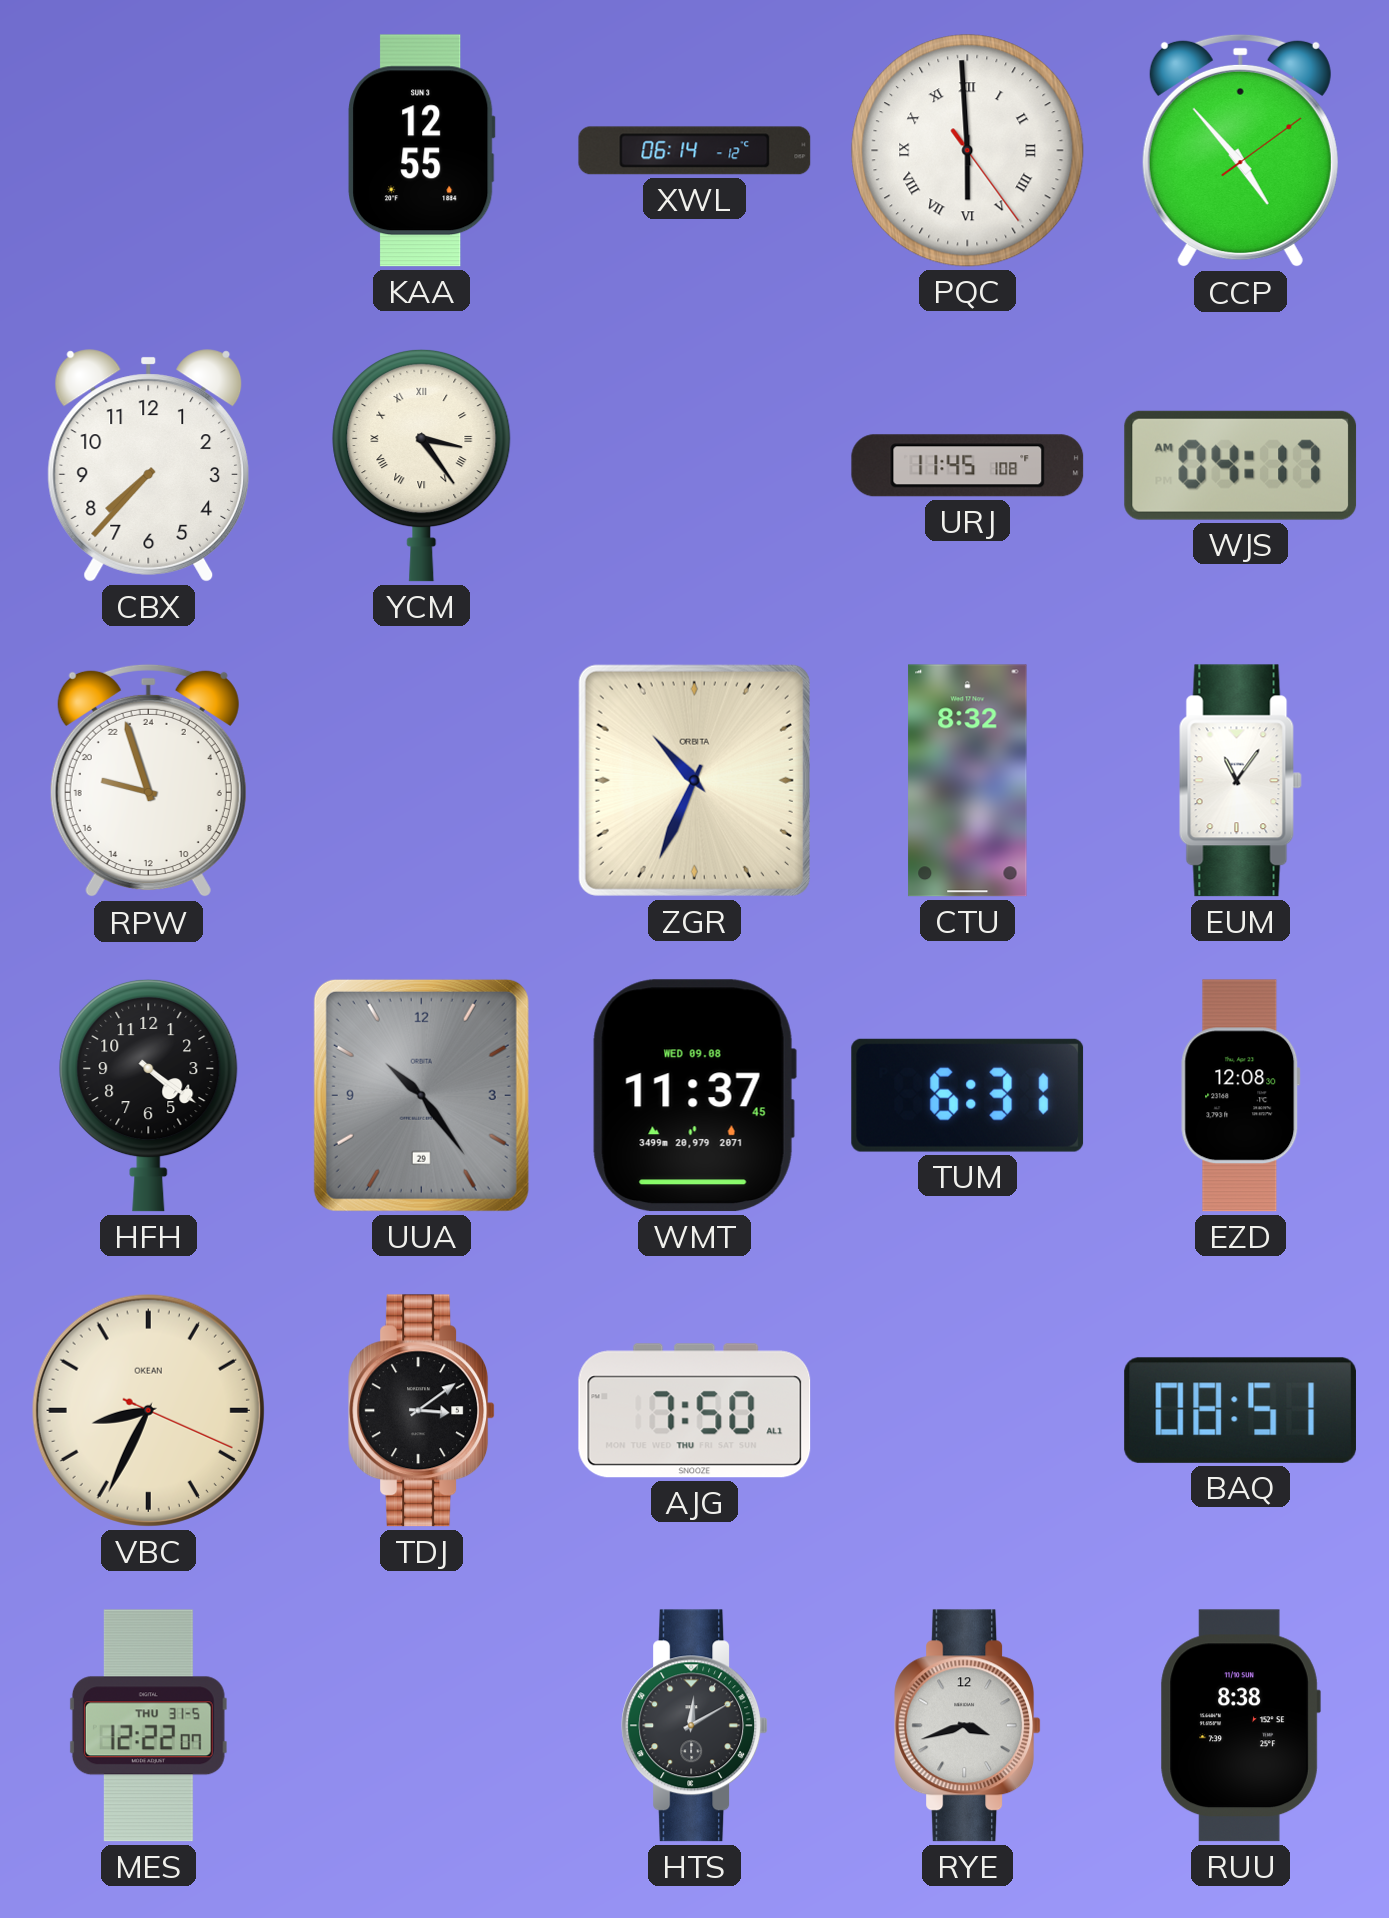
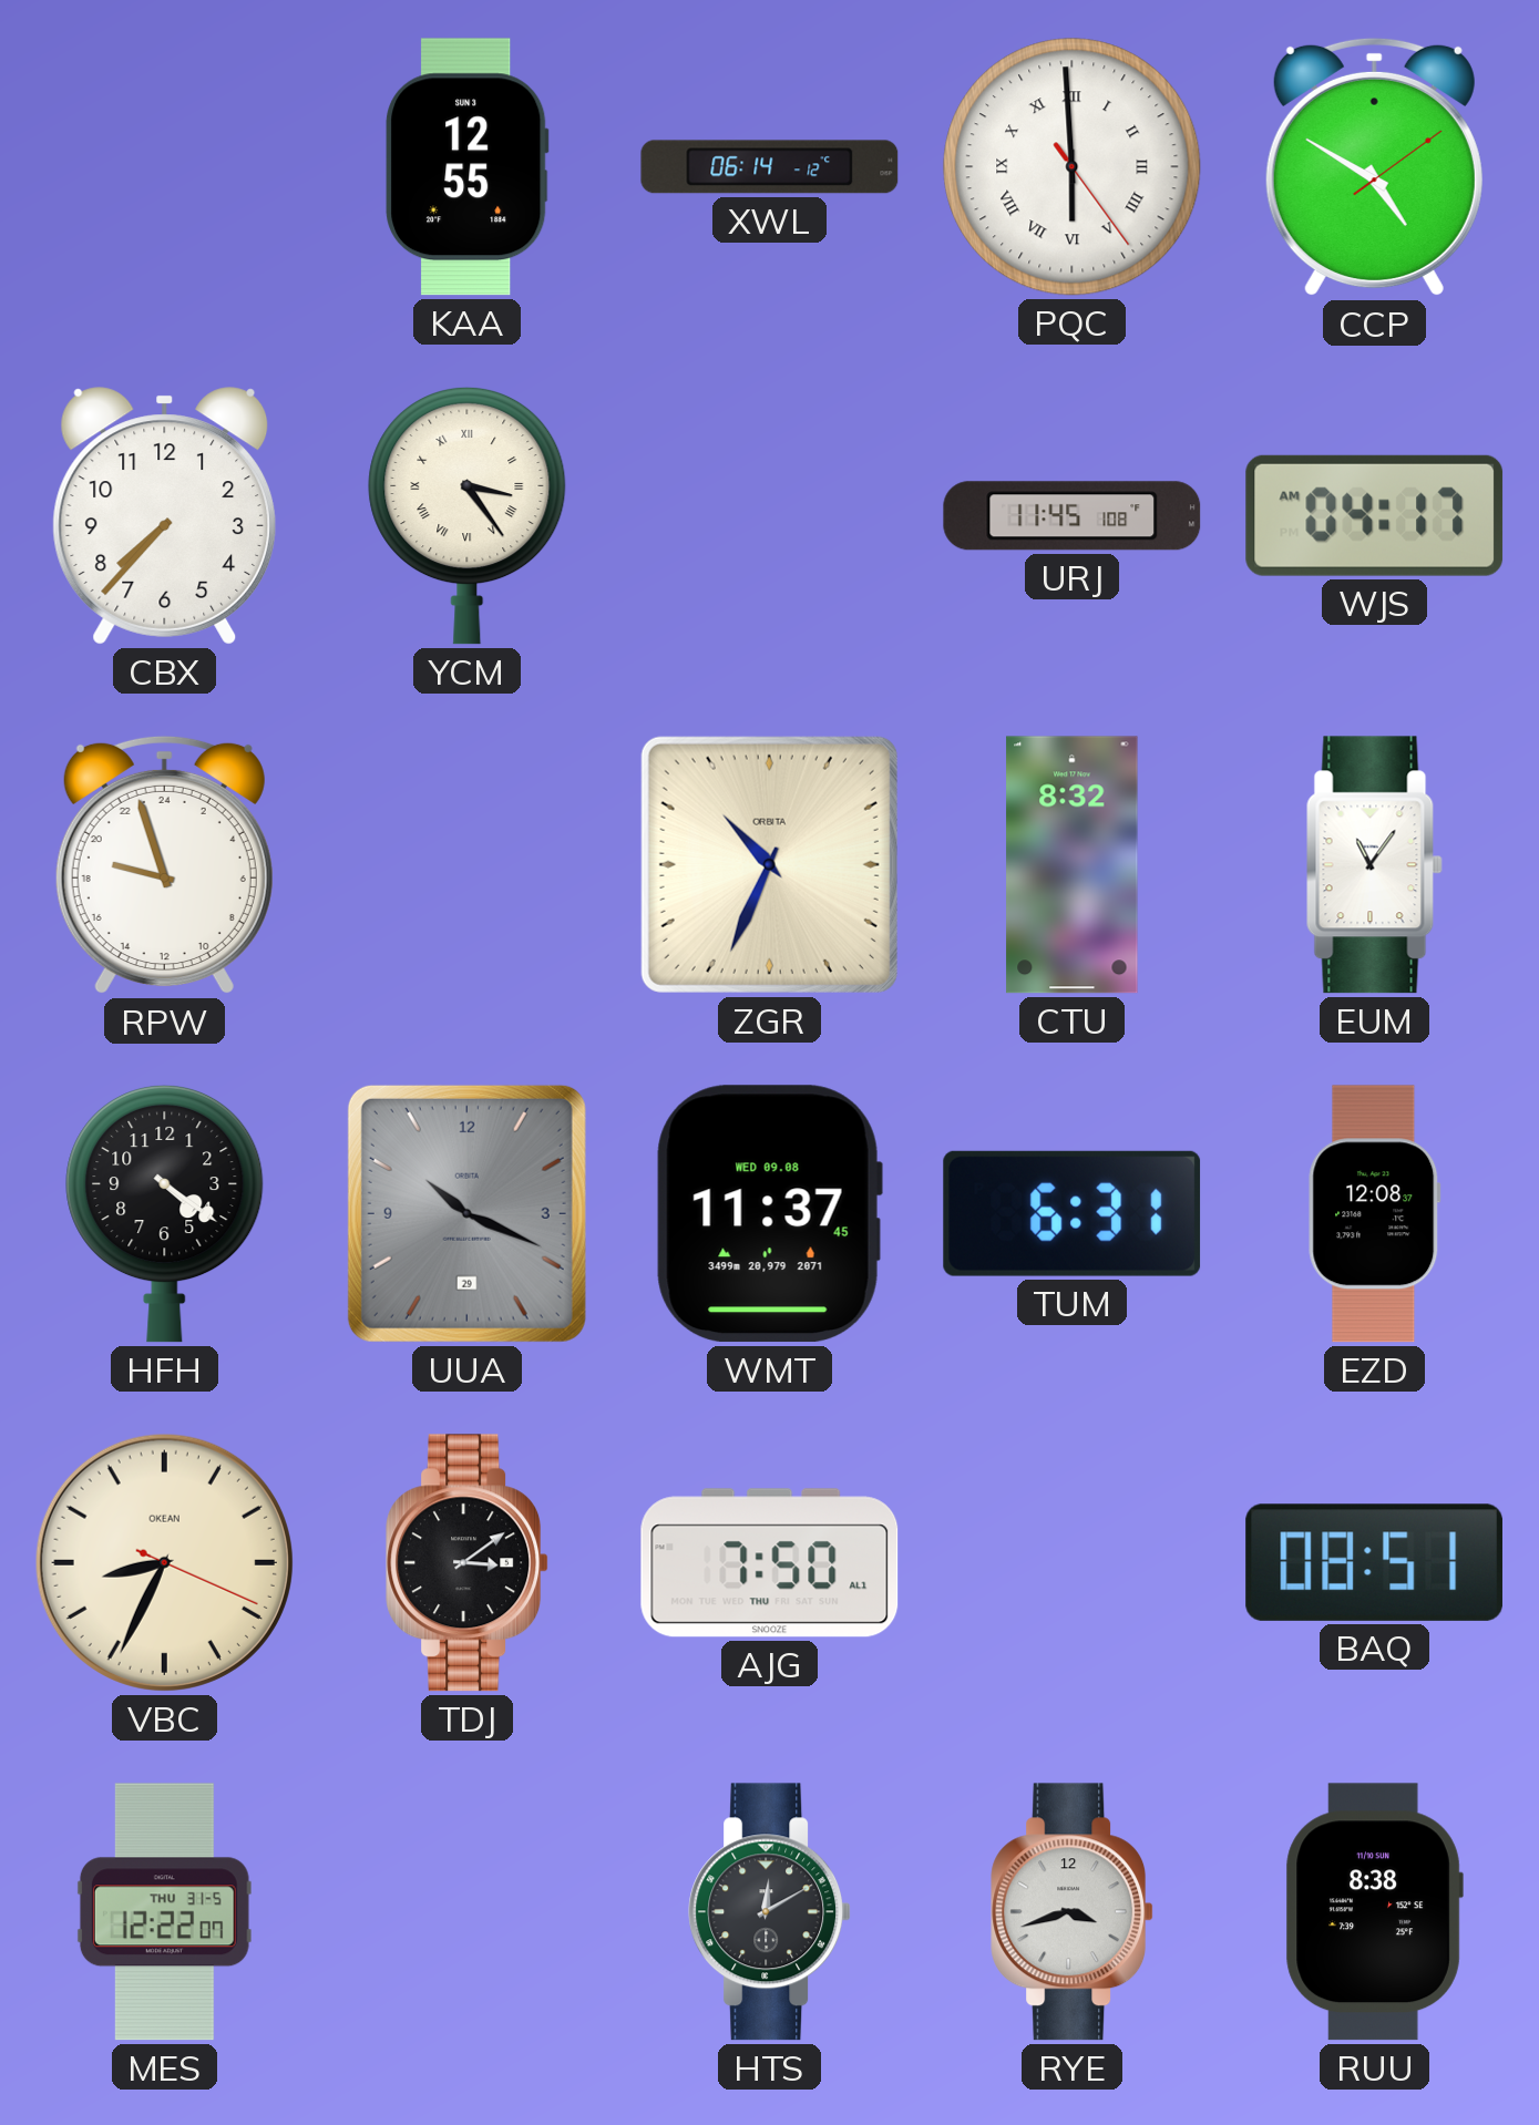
CCP: 4:53 -> 4:50 (1374, 167)
UUA: 10:24 -> 10:19 (466, 1213)
EZD: 12:08:30 -> 12:08:37 (1375, 1214)
